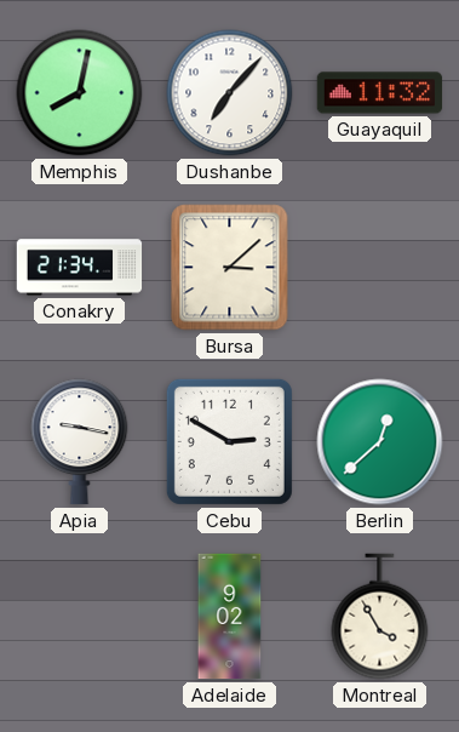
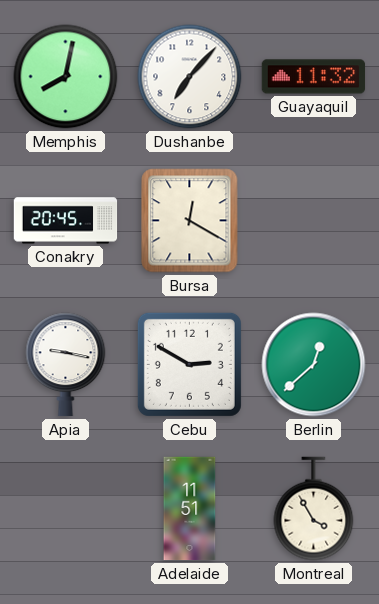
Conakry: 21:34 -> 20:45 (66, 221)
Bursa: 3:08 -> 12:20 (190, 221)
Adelaide: 9:02 -> 11:51 (190, 509)
